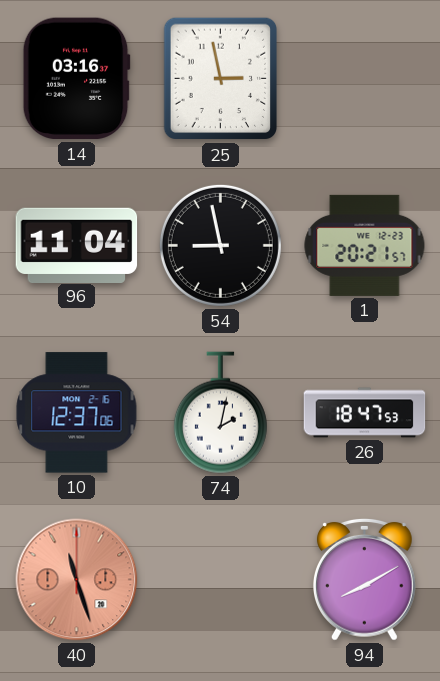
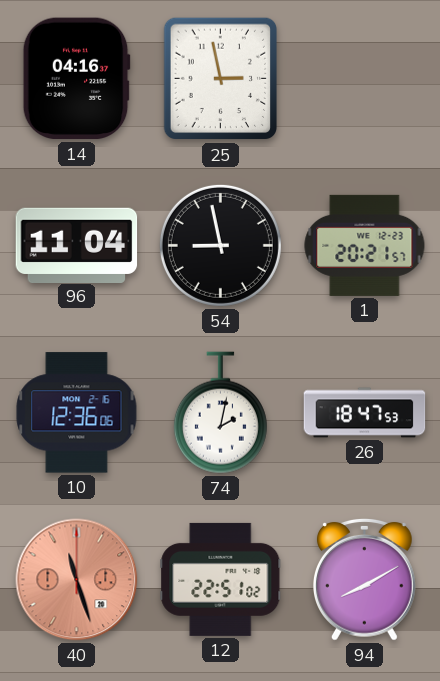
14: 03:16 -> 04:16 (76, 79)
10: 12:37 -> 12:36 (77, 413)
12: none -> 22:51 (221, 579)
